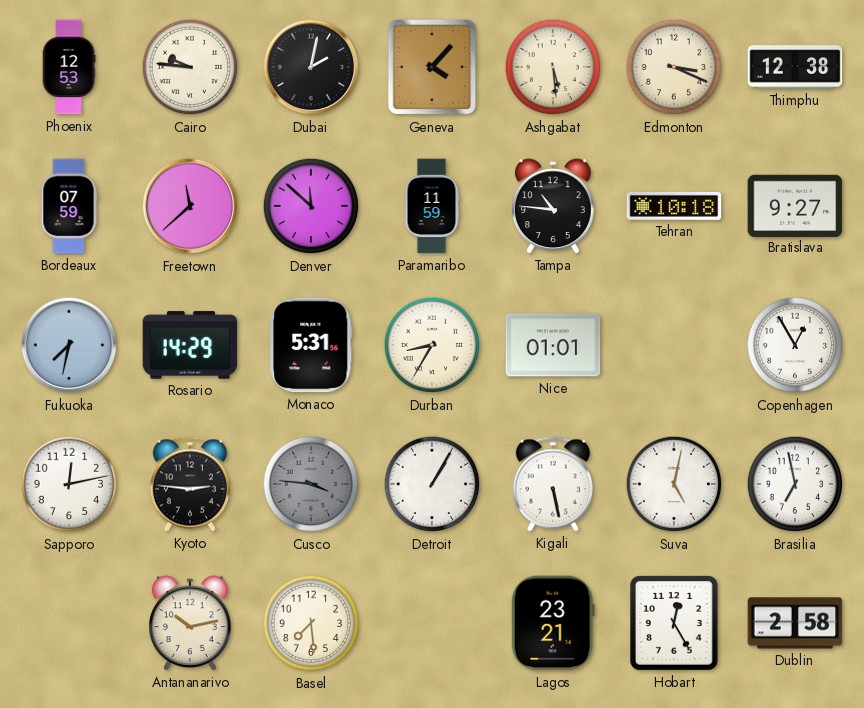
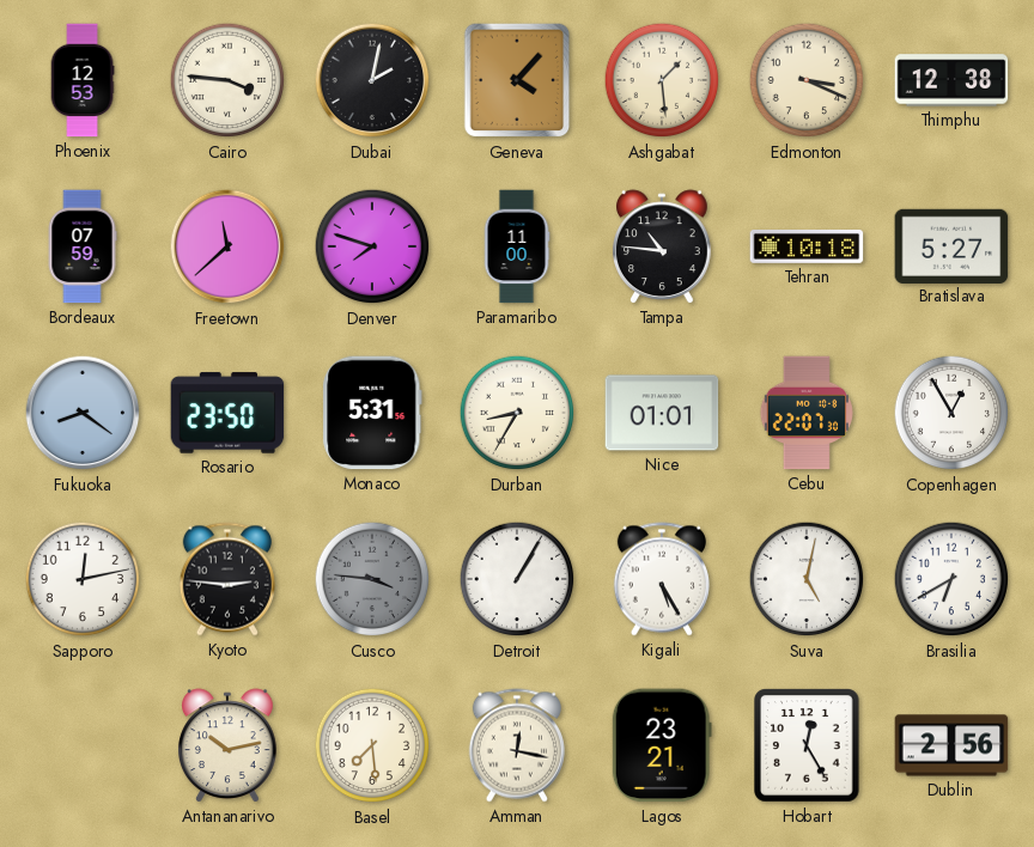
Cairo: 9:46 -> 3:46 (227, 80)
Ashgabat: 5:29 -> 1:29 (662, 80)
Denver: 11:52 -> 7:48 (372, 246)
Paramaribo: 11:59 -> 11:00 (517, 246)
Bratislava: 9:27 -> 5:27 (951, 245)
Fukuoka: 7:32 -> 8:21 (83, 413)
Rosario: 14:29 -> 23:50 (227, 413)
Cebu: none -> 22:07 (807, 413)
Kigali: 5:28 -> 5:25 (662, 579)
Brasilia: 6:58 -> 6:40 (951, 579)
Amman: none -> 12:17 (517, 745)
Dublin: 2:58 -> 2:56 (951, 745)
